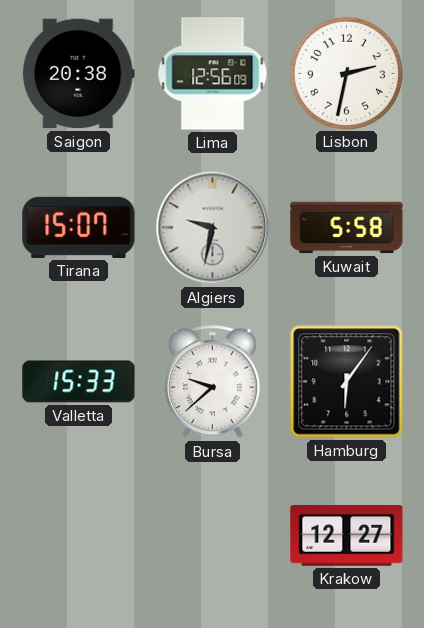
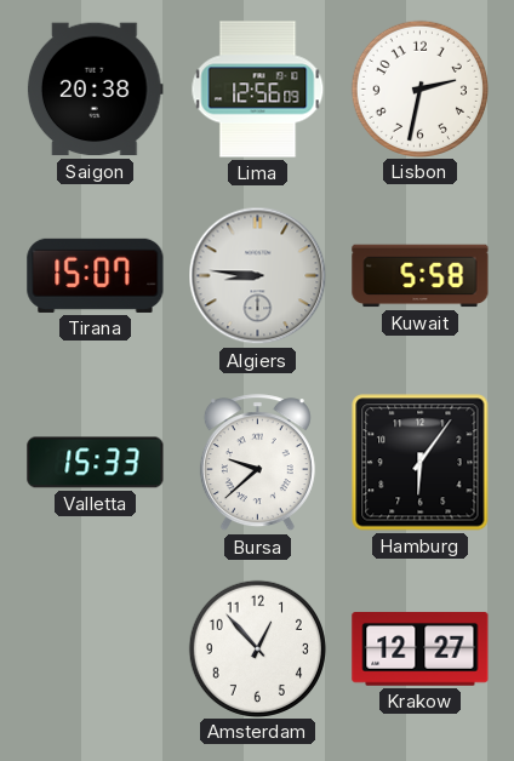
Algiers: 9:32 -> 8:46 (258, 276)
Amsterdam: none -> 12:53 (257, 648)
